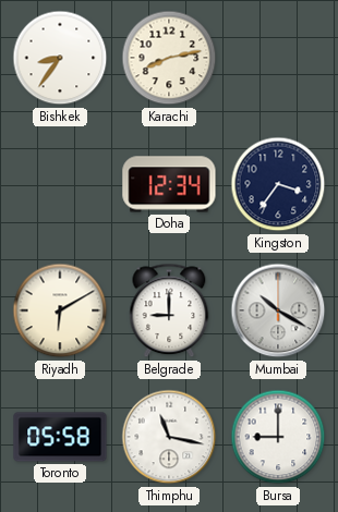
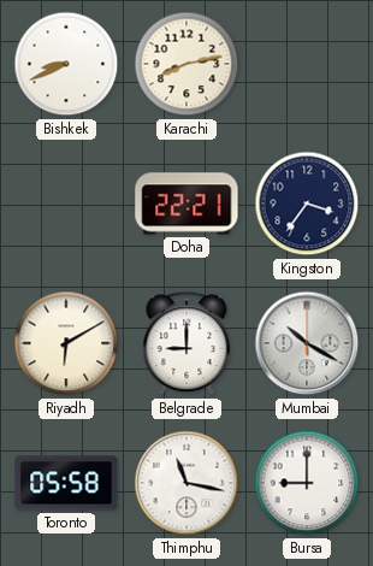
Bishkek: 8:36 -> 8:41 (66, 64)
Doha: 12:34 -> 22:21 (186, 204)
